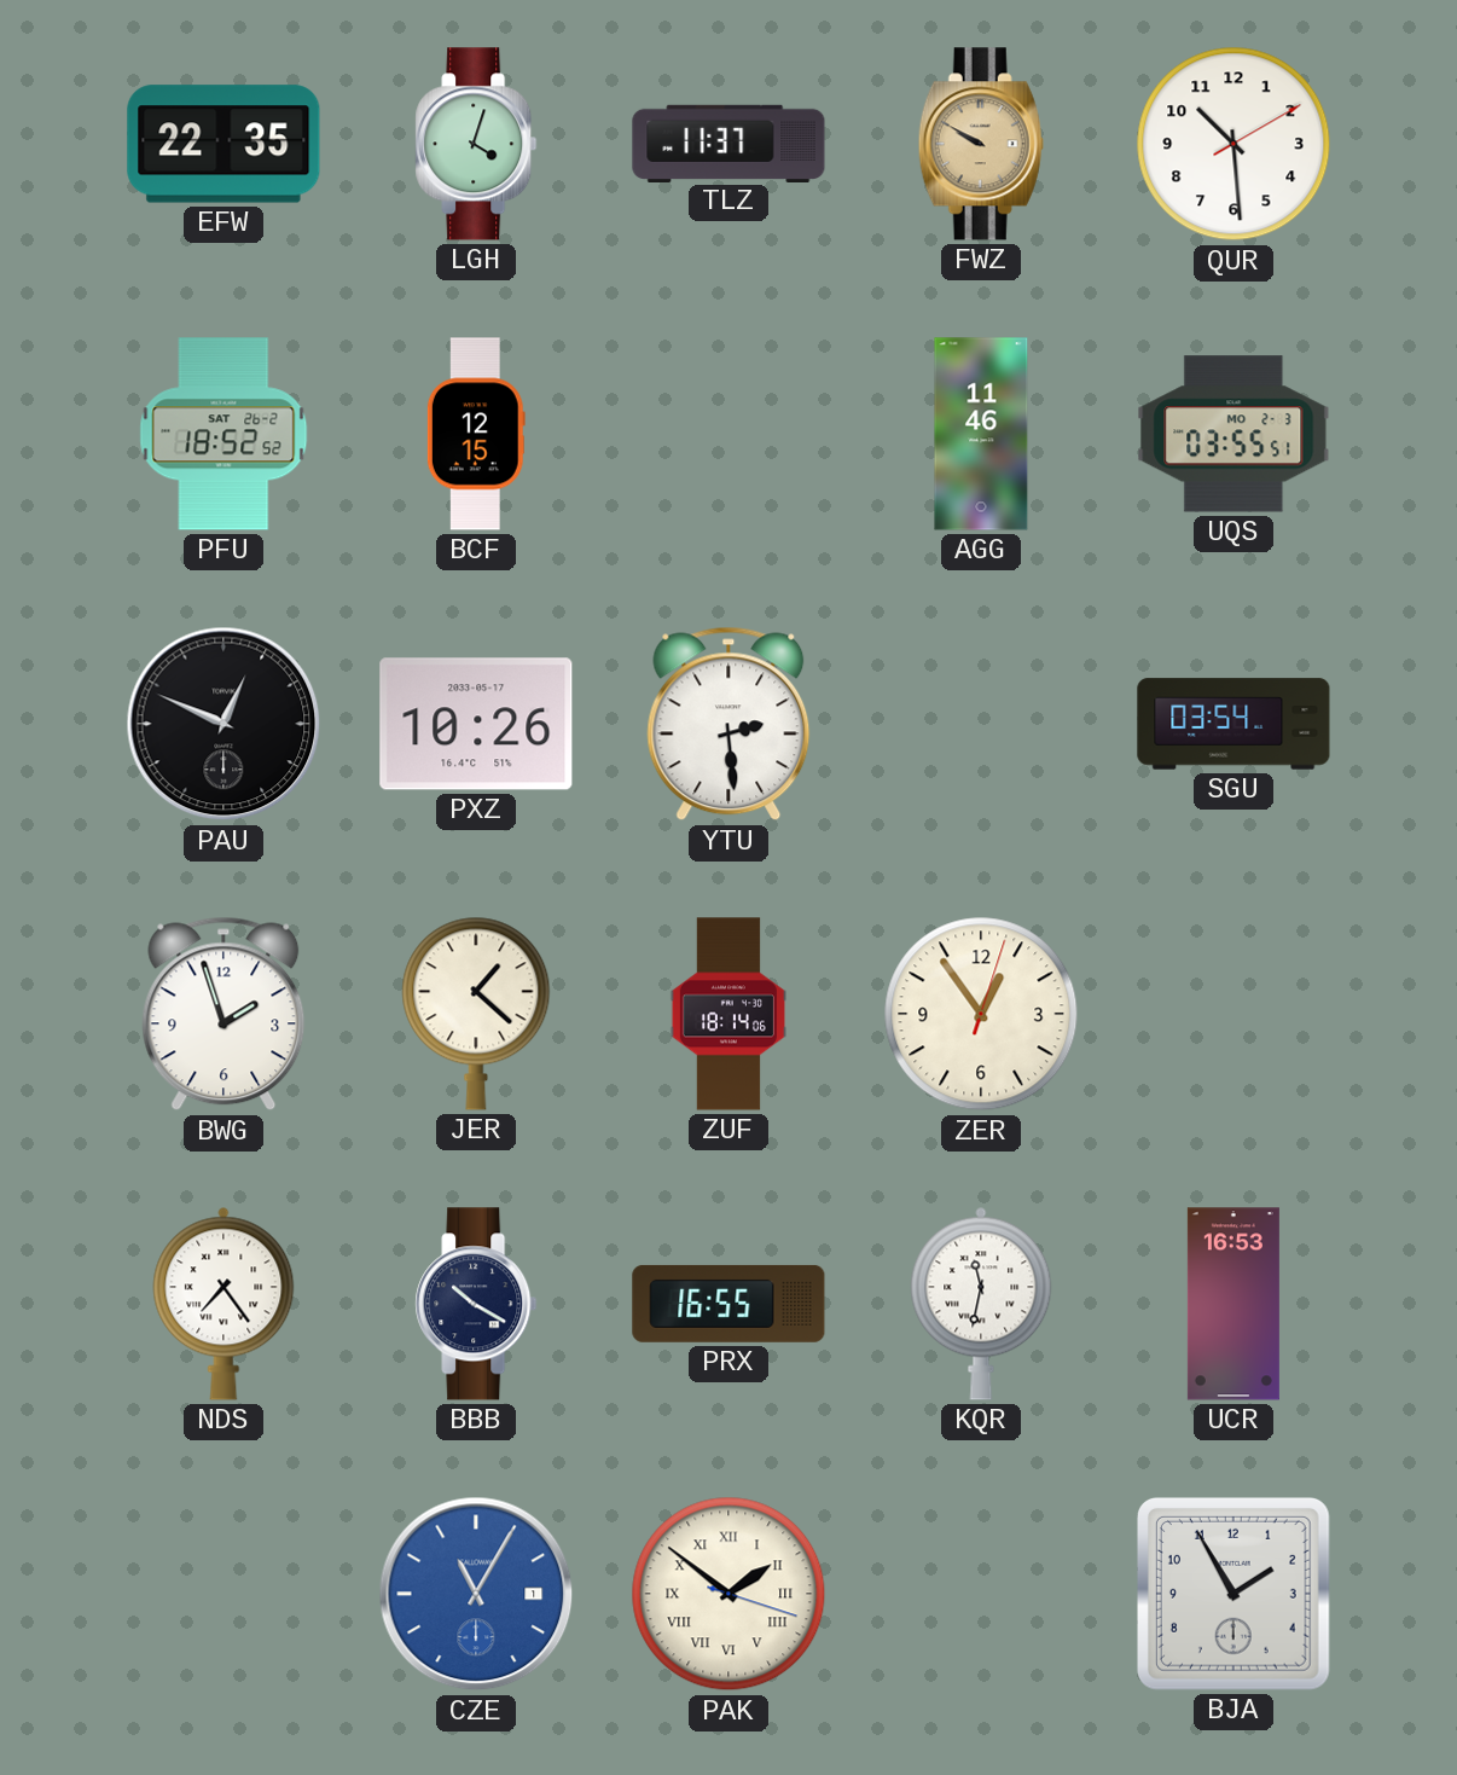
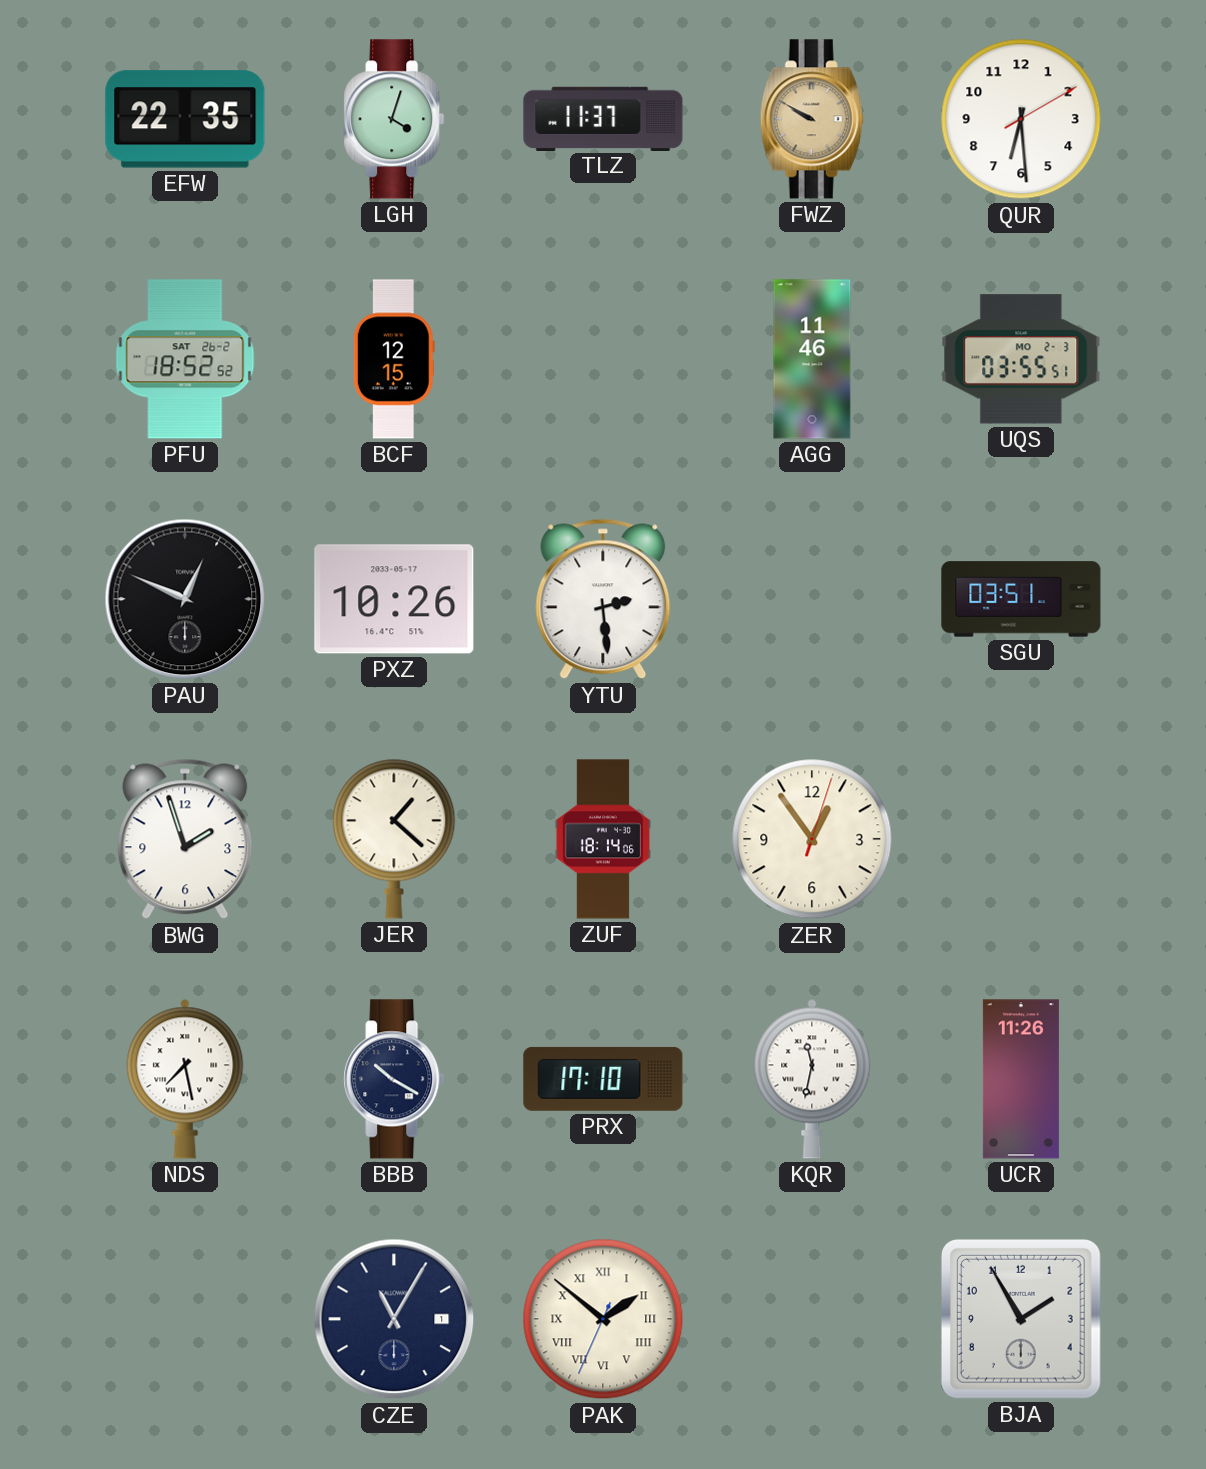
QUR: 10:29 -> 6:29 (1021, 119)
SGU: 03:54 -> 03:51 (1021, 599)
NDS: 7:24 -> 7:28 (185, 1079)
PRX: 16:55 -> 17:10 (603, 1079)
UCR: 16:53 -> 11:26 (1021, 1079)
CZE dial: blue -> navy (394, 1319)
PAK: 1:51:18 -> 1:51:34 (603, 1319)
